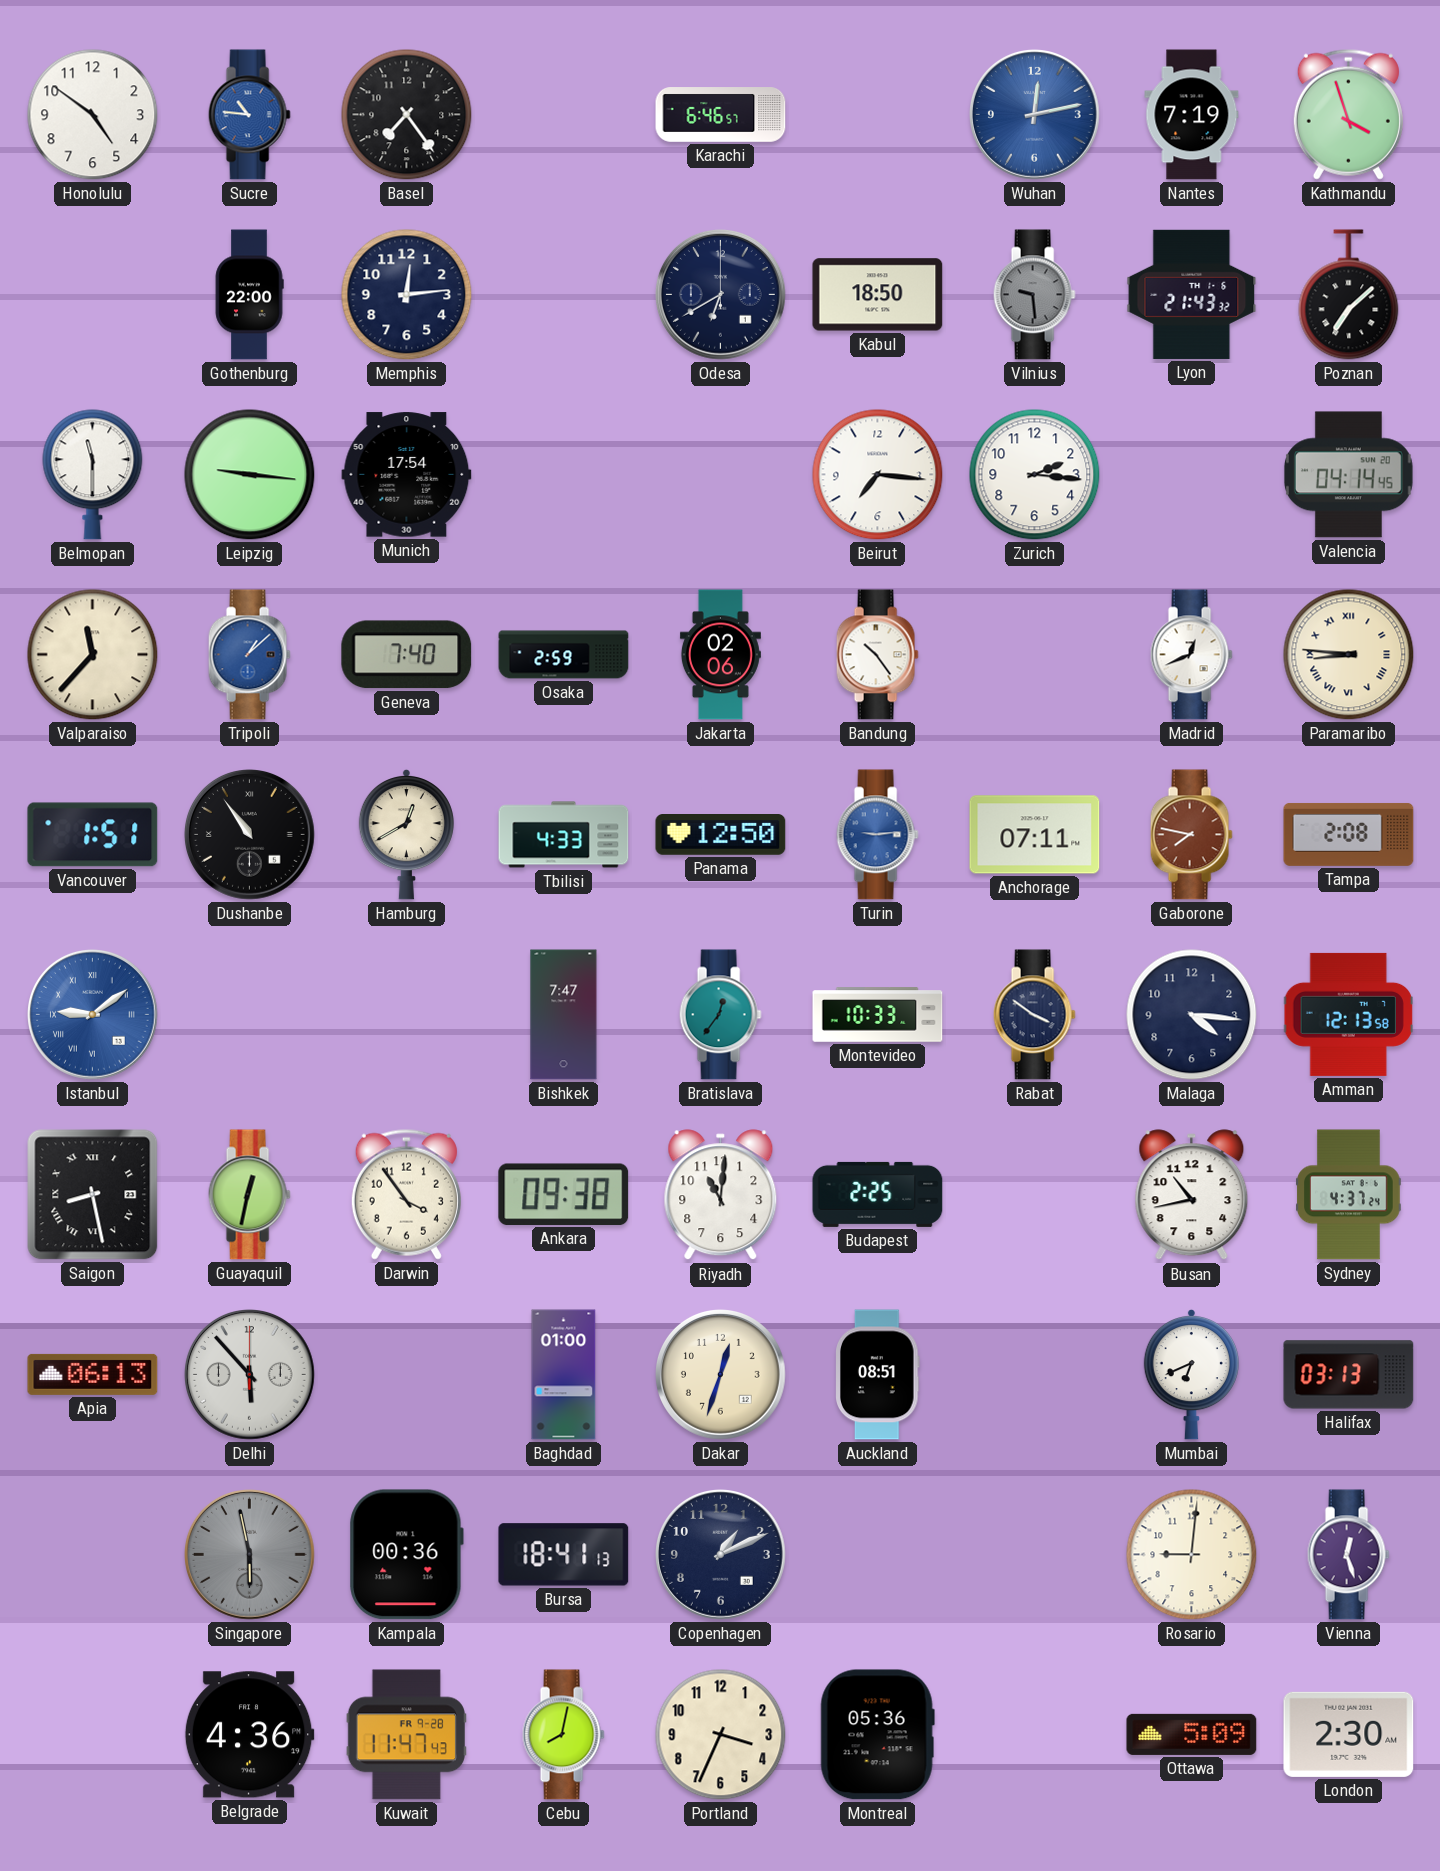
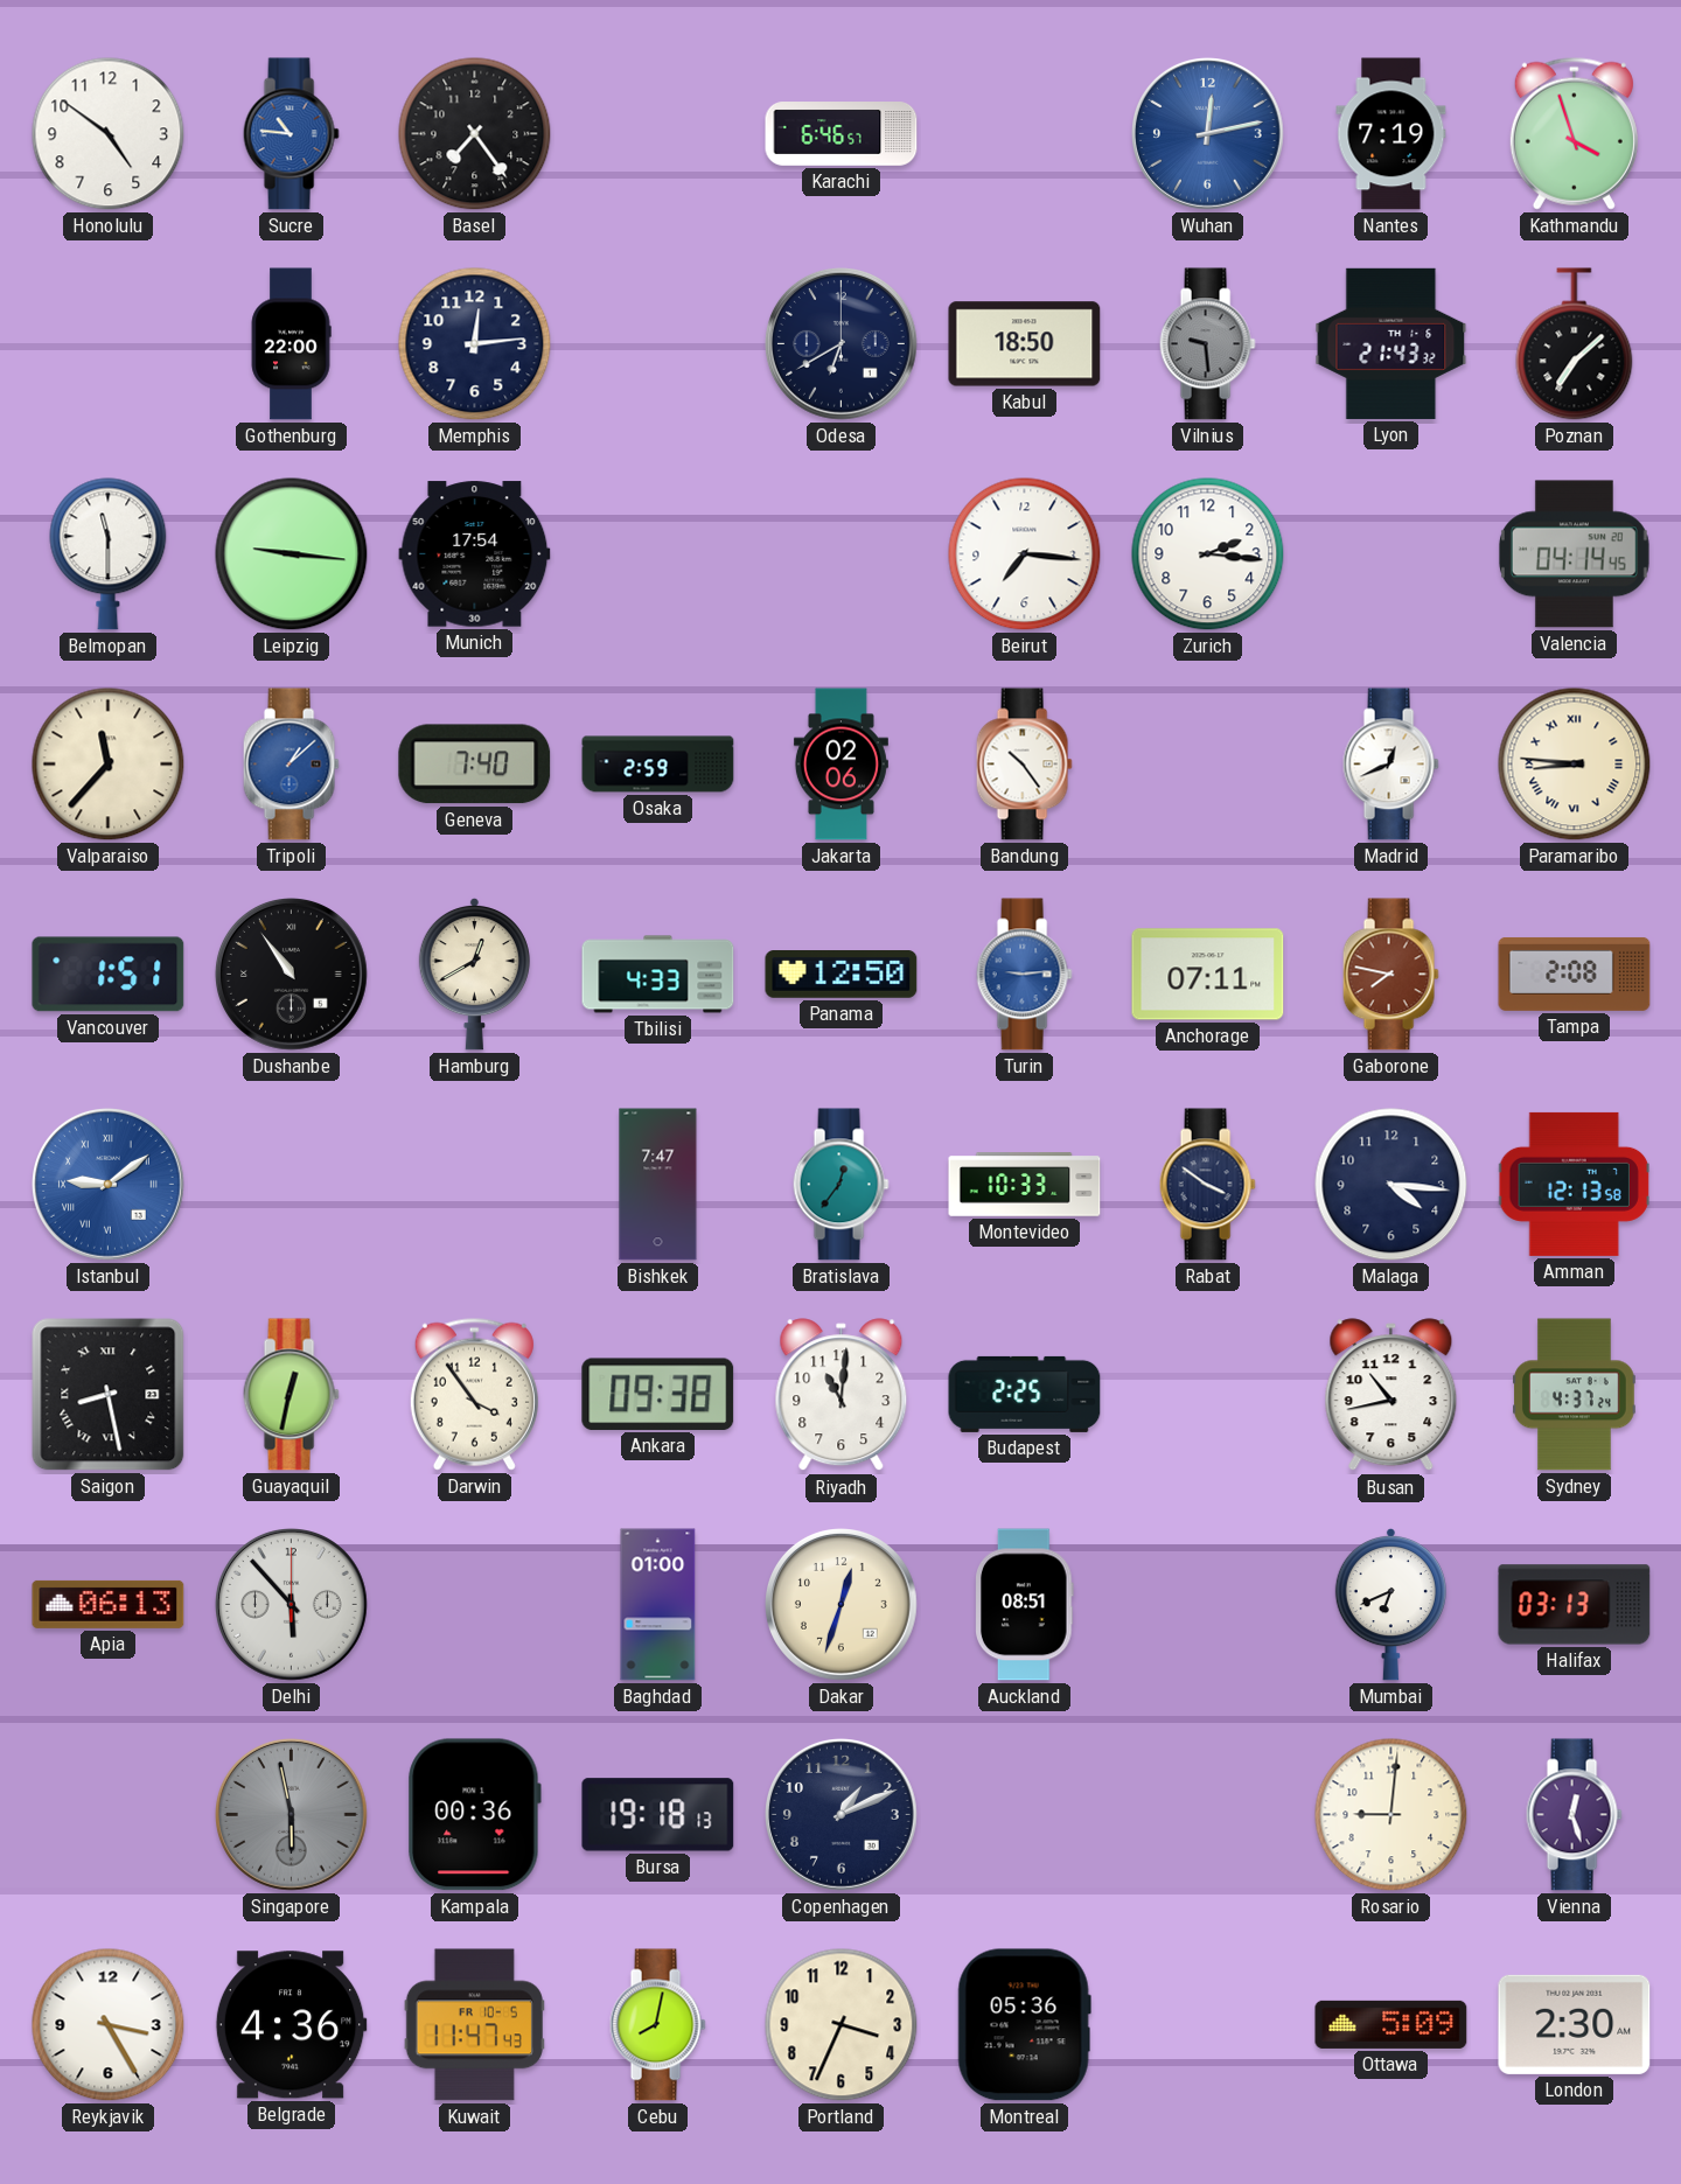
Bursa: 18:41 -> 19:18 (658, 1815)
Reykjavik: none -> 3:25 (109, 2025)
Kuwait date: FR 9-28 -> FR 10-5 (474, 2025)
